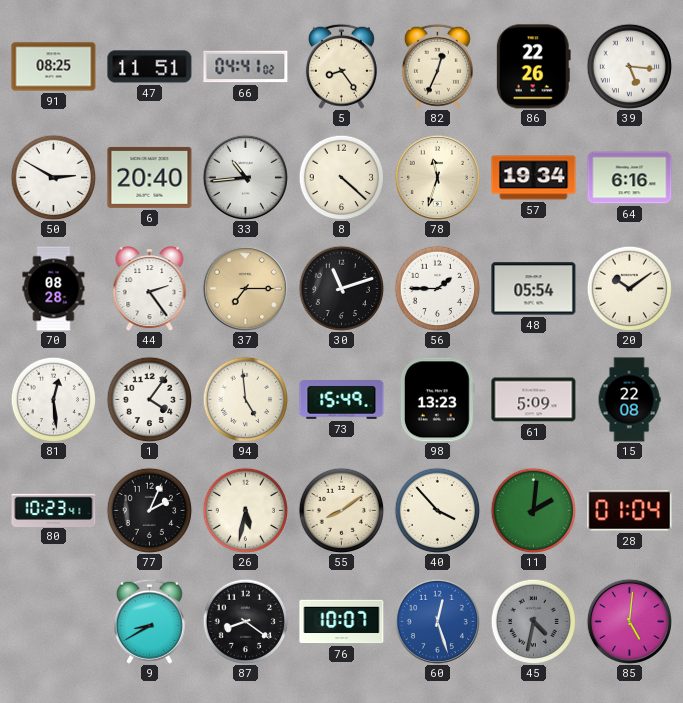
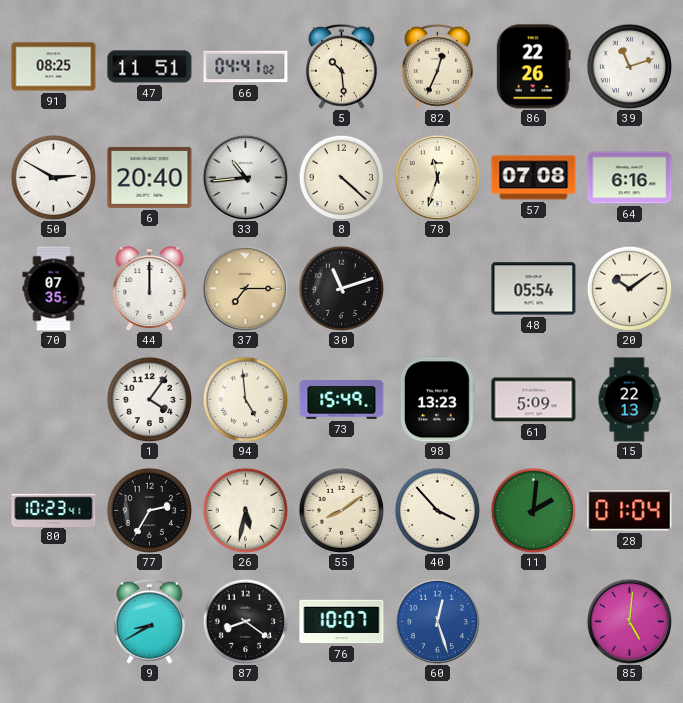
5: 8:24 -> 10:29 (341, 66)
39: 5:16 -> 11:12 (629, 66)
57: 19:34 -> 07:08 (534, 178)
70: 08:28 -> 07:35 (54, 289)
44: 2:24 -> 12:00 (150, 289)
56: 1:45 -> none (437, 288)
81: 12:29 -> none (53, 399)
15: 22:08 -> 22:13 (629, 400)
77: 2:04 -> 2:35 (149, 510)
45: 4:32 -> none (533, 621)
